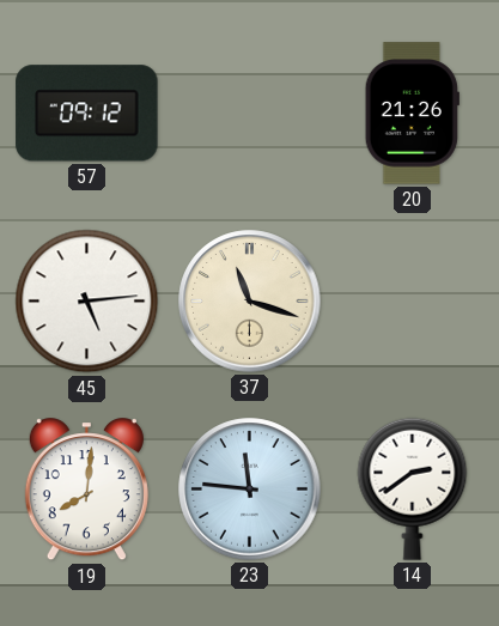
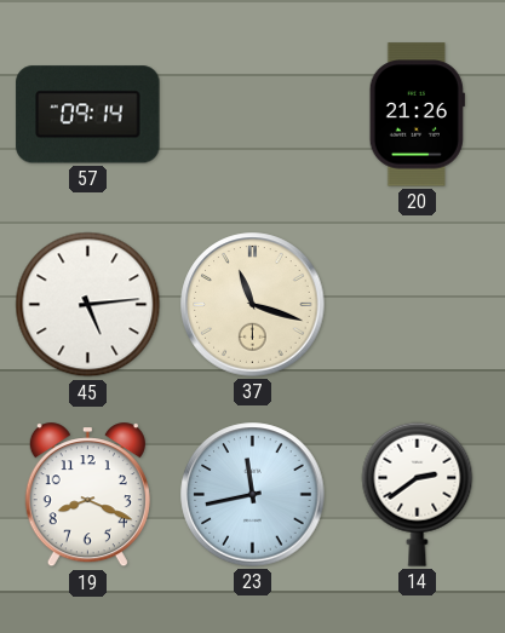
57: 09:12 -> 09:14 (88, 115)
19: 8:01 -> 8:19 (87, 495)
23: 11:46 -> 11:43 (253, 495)
